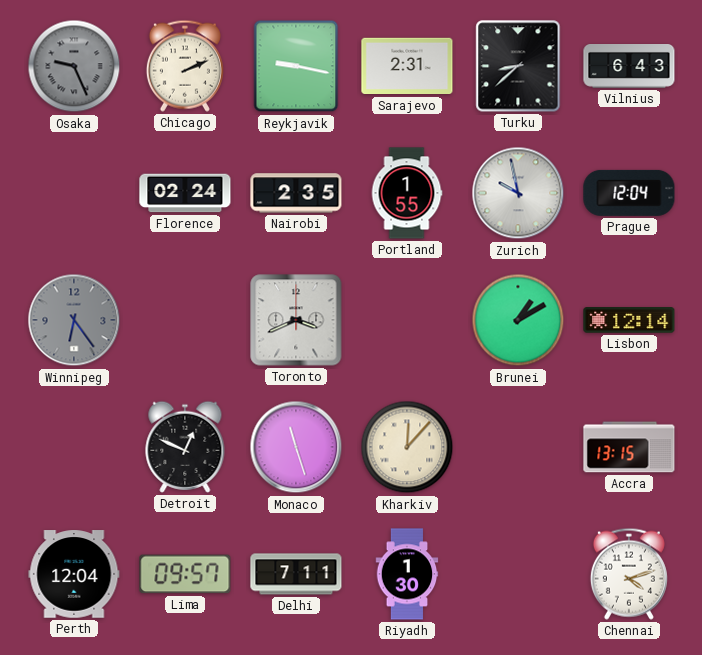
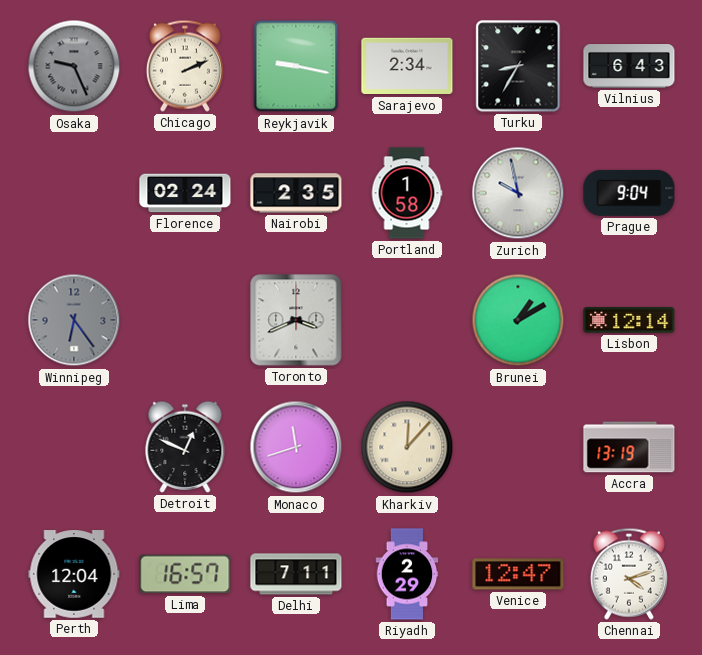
Sarajevo: 2:31 -> 2:34 (407, 66)
Turku: 8:38 -> 8:35 (518, 66)
Portland: 1:55 -> 1:58 (407, 193)
Prague: 12:04 -> 9:04 (629, 193)
Monaco: 11:27 -> 11:42 (296, 447)
Accra: 13:15 -> 13:19 (629, 447)
Lima: 09:57 -> 16:57 (185, 574)
Riyadh: 1:30 -> 2:29 (407, 574)
Venice: none -> 12:47 (518, 574)
